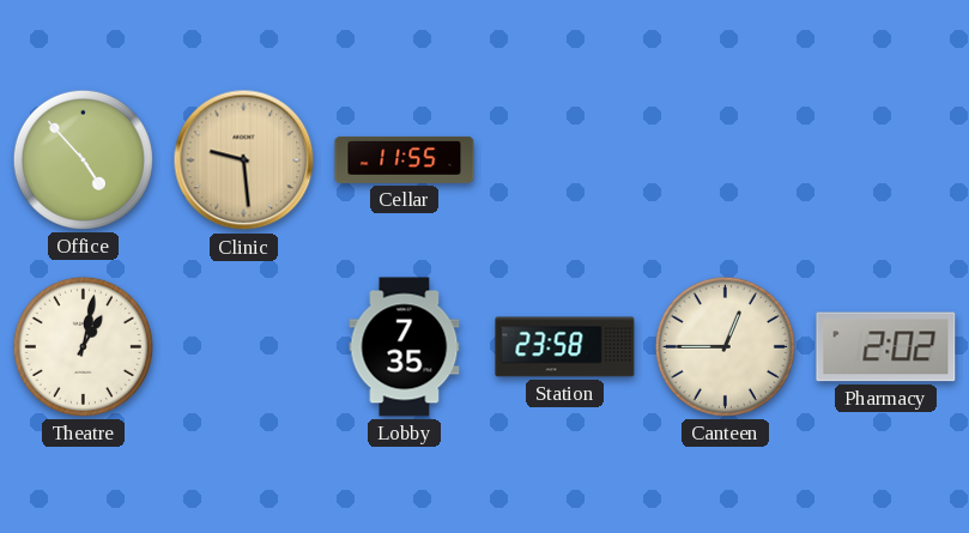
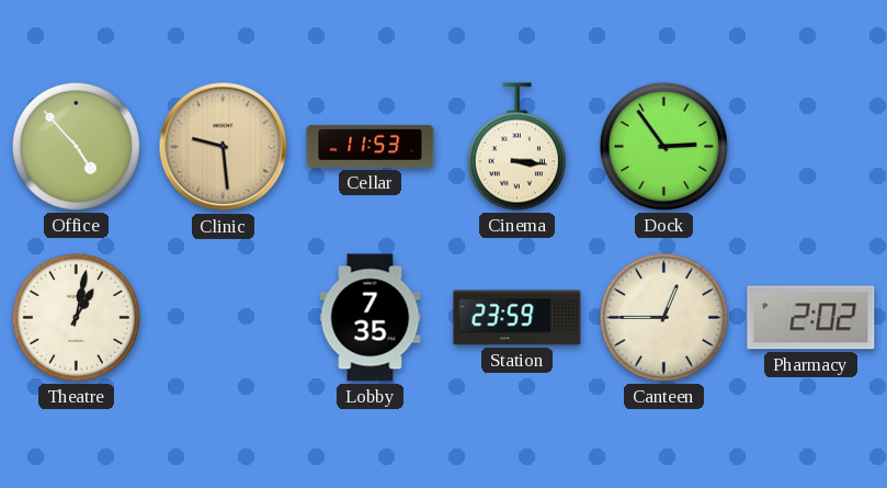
Cellar: 11:55 -> 11:53 (371, 146)
Cinema: none -> 3:16 (516, 147)
Dock: none -> 2:54 (663, 146)
Station: 23:58 -> 23:59 (518, 318)
